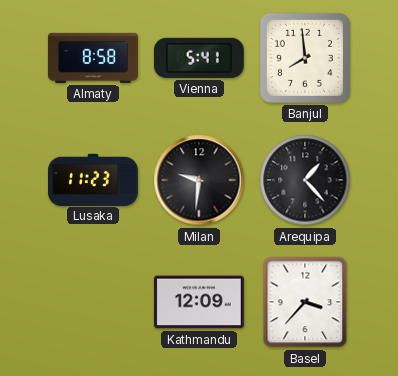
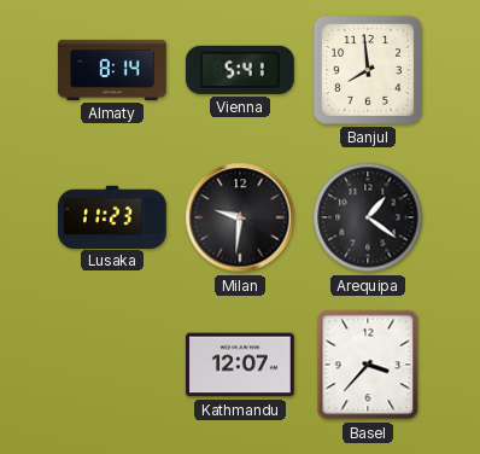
Almaty: 8:58 -> 8:14 (112, 70)
Arequipa: 1:23 -> 1:21 (368, 217)
Kathmandu: 12:09 -> 12:07 (240, 365)
